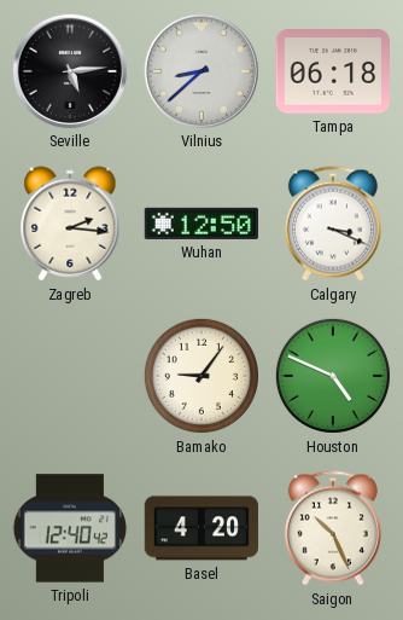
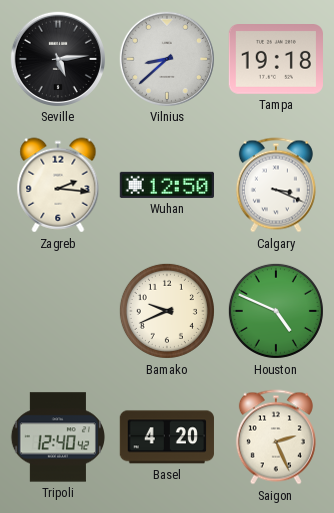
Tampa: 06:18 -> 19:18 (275, 60)
Bamako: 9:06 -> 9:41 (167, 311)
Saigon: 10:26 -> 2:26 (276, 437)
